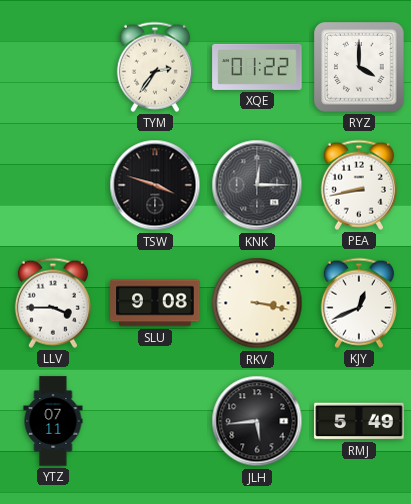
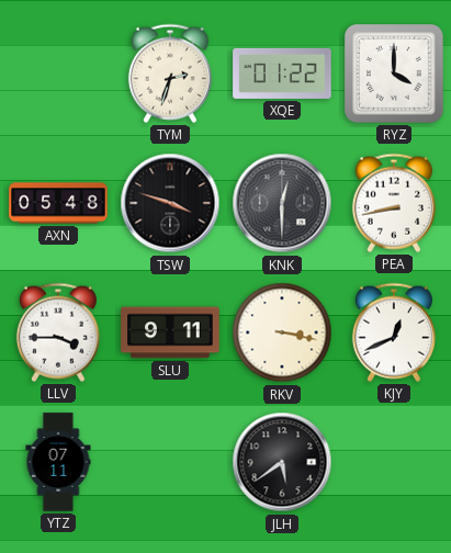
TYM: 2:36 -> 2:33 (170, 74)
AXN: none -> 05:48 (58, 203)
KNK: 12:15 -> 12:30 (282, 203)
SLU: 9:08 -> 9:11 (170, 332)
JLH: 5:44 -> 5:39 (282, 462)
RMJ: 5:49 -> none (359, 421)
